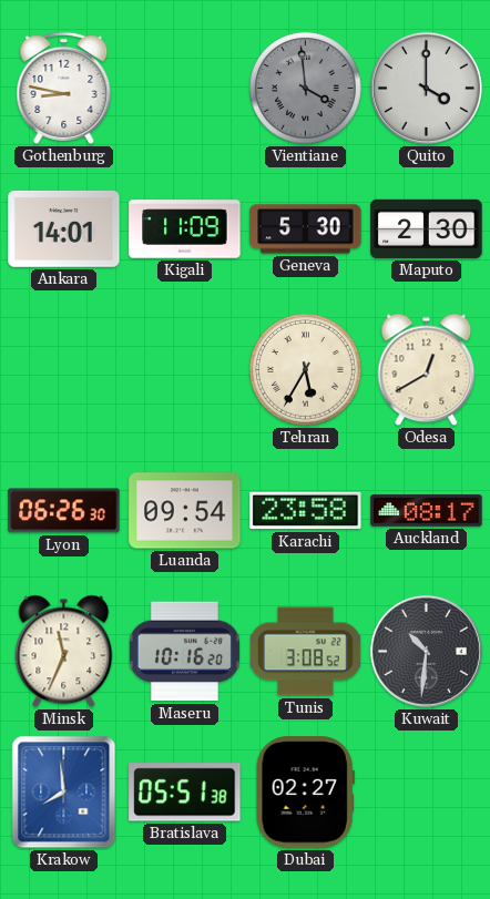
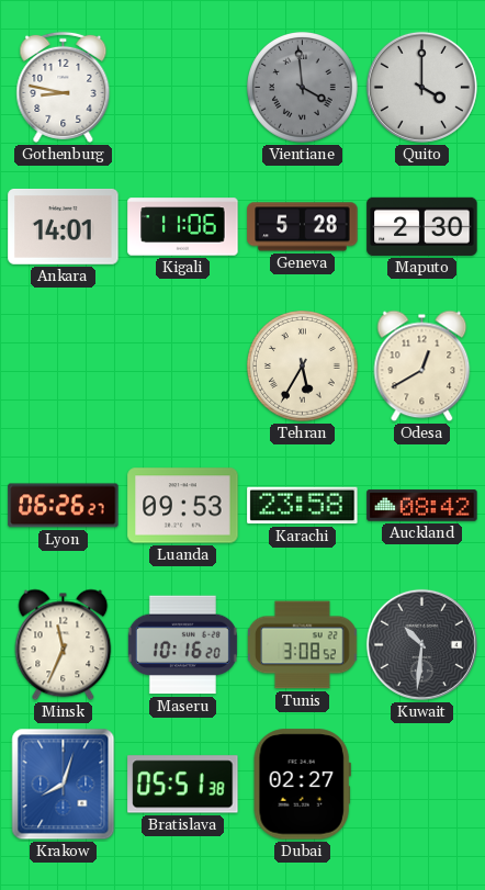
Kigali: 11:09 -> 11:06 (183, 227)
Geneva: 5:30 -> 5:28 (303, 227)
Lyon: 06:26:30 -> 06:26:27 (64, 506)
Luanda: 09:54 -> 09:53 (183, 506)
Auckland: 08:17 -> 08:42 (422, 506)
Krakow: 7:59 -> 8:03 (64, 785)
